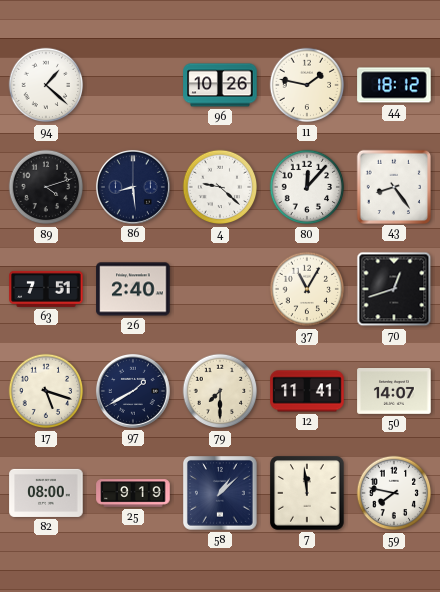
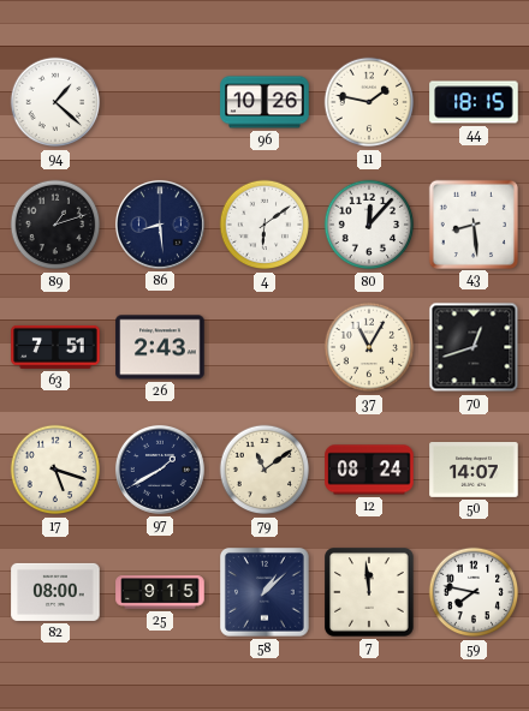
44: 18:12 -> 18:15 (474, 102)
89: 4:12 -> 1:12 (55, 225)
4: 9:22 -> 6:09 (264, 225)
43: 8:24 -> 8:29 (472, 223)
26: 2:40 -> 2:43 (160, 347)
79: 7:30 -> 11:09 (264, 470)
12: 11:41 -> 08:24 (369, 470)
25: 9:19 -> 9:15 (160, 592)
